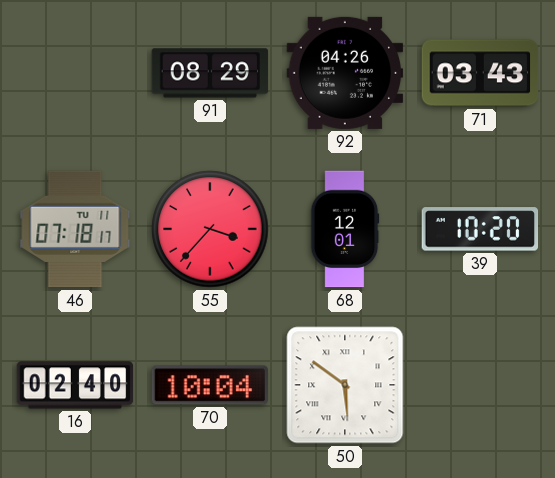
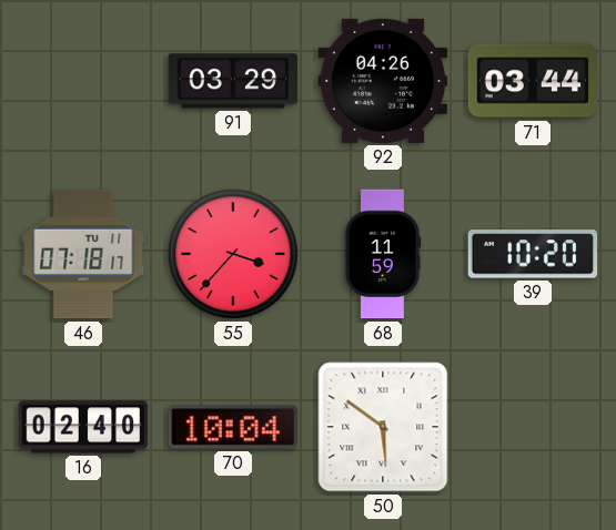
91: 08:29 -> 03:29 (233, 81)
71: 03:43 -> 03:44 (533, 81)
68: 12:01 -> 11:59 (383, 254)
